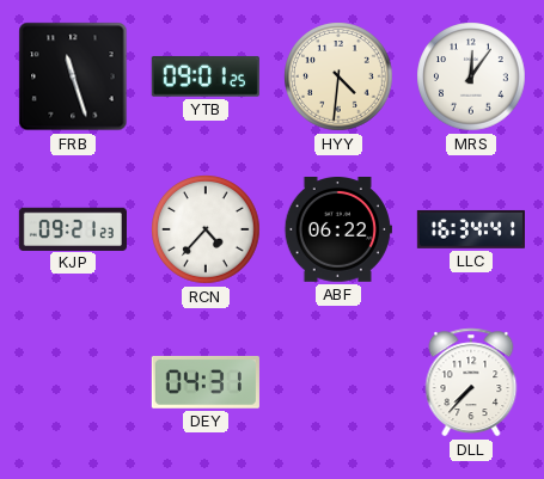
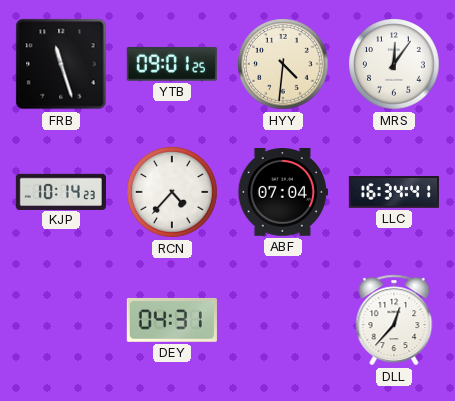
KJP: 09:21 -> 10:14 (61, 191)
ABF: 06:22 -> 07:04 (283, 193)
DLL: 7:37 -> 12:37 (394, 320)
